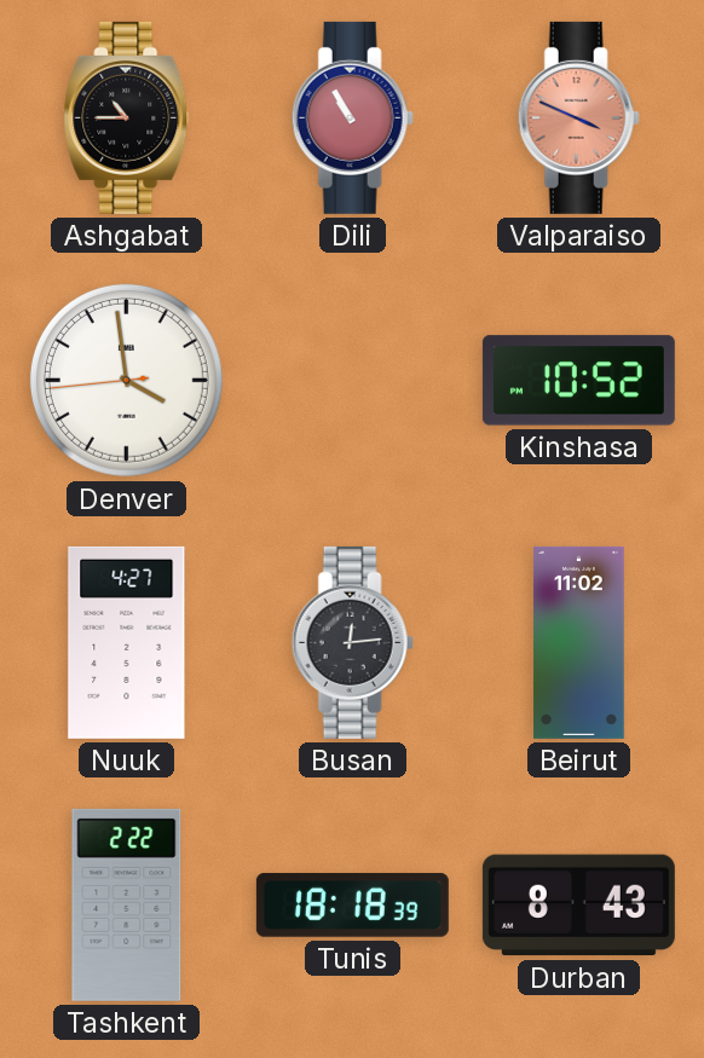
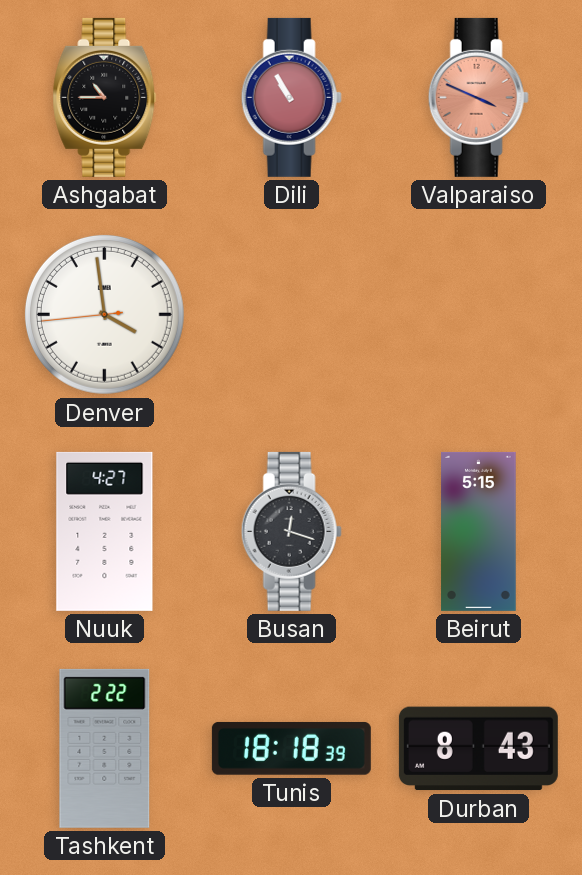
Kinshasa: 10:52 -> none (578, 381)
Busan: 12:14 -> 12:18 (291, 531)
Beirut: 11:02 -> 5:15 (479, 531)
